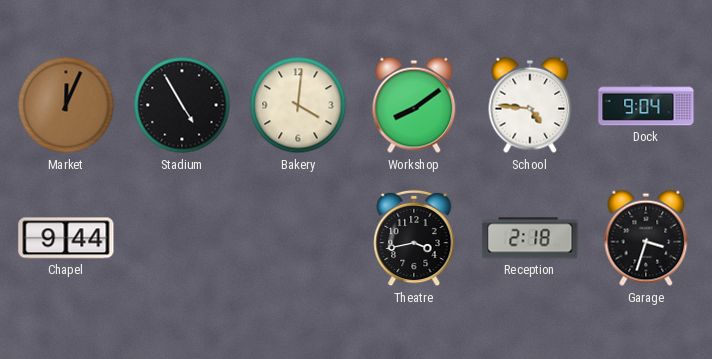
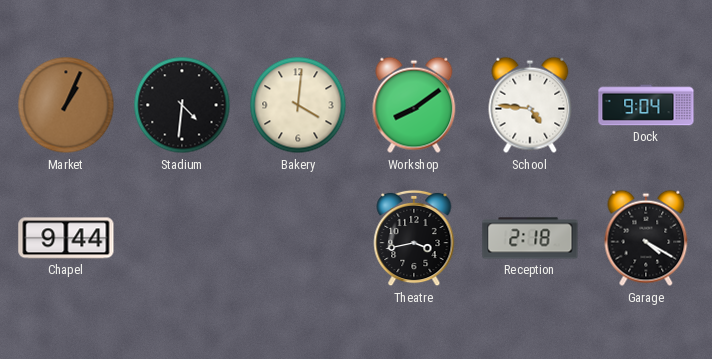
Market: 12:04 -> 1:04 (66, 105)
Stadium: 4:55 -> 4:31 (182, 105)
Garage: 3:33 -> 4:20 (646, 238)
